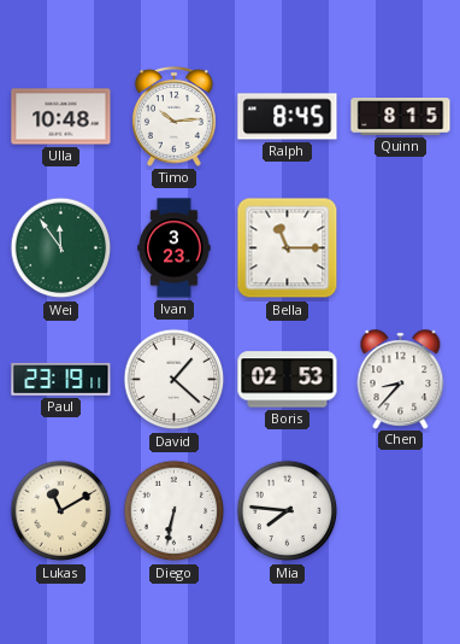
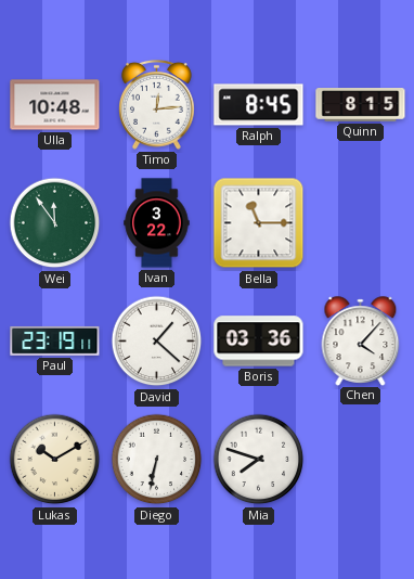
Timo: 10:14 -> 12:14 (157, 104)
Ivan: 3:23 -> 3:22 (157, 223)
Boris: 02:53 -> 03:36 (259, 342)
Chen: 8:37 -> 4:07 (361, 340)
Lukas: 11:10 -> 10:10 (55, 460)
Mia: 7:46 -> 7:48 (259, 460)
